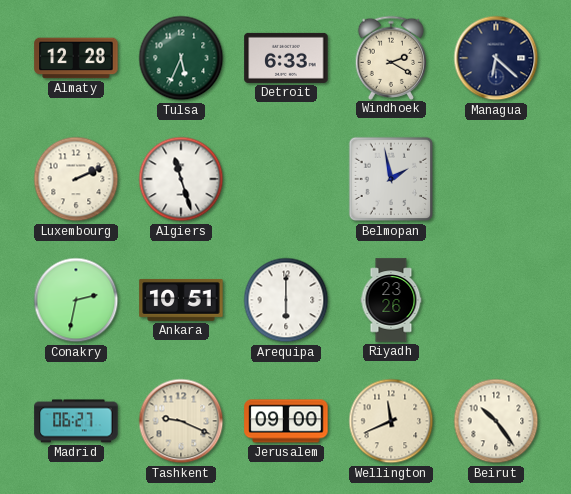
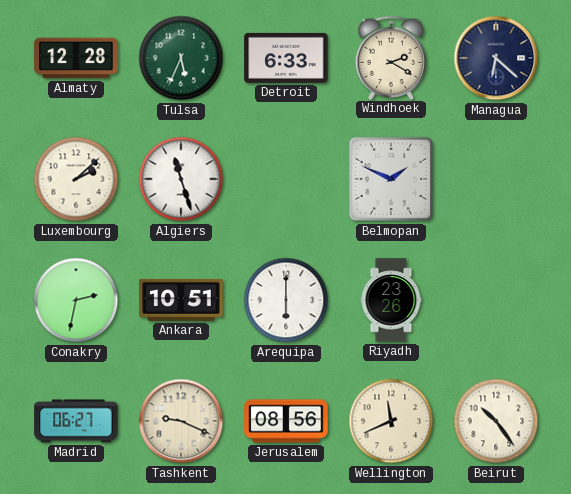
Luxembourg: 2:11 -> 2:08 (76, 179)
Belmopan: 1:58 -> 1:49 (391, 179)
Jerusalem: 09:00 -> 08:56 (286, 421)
